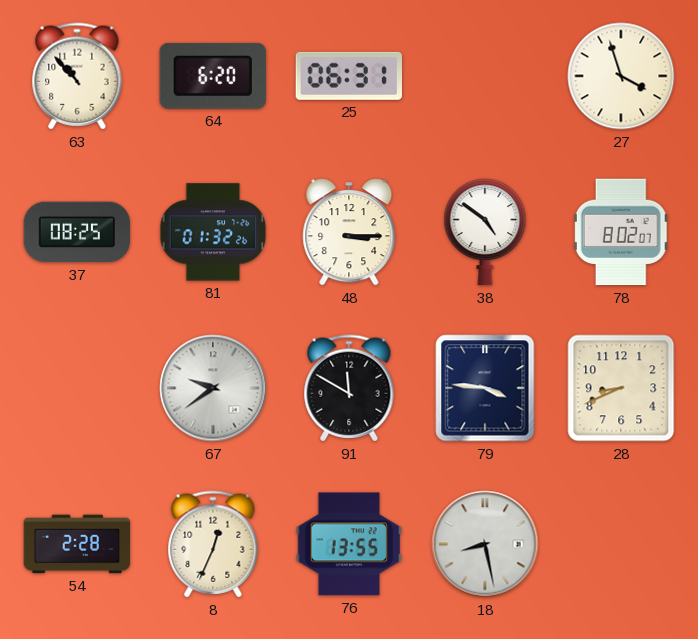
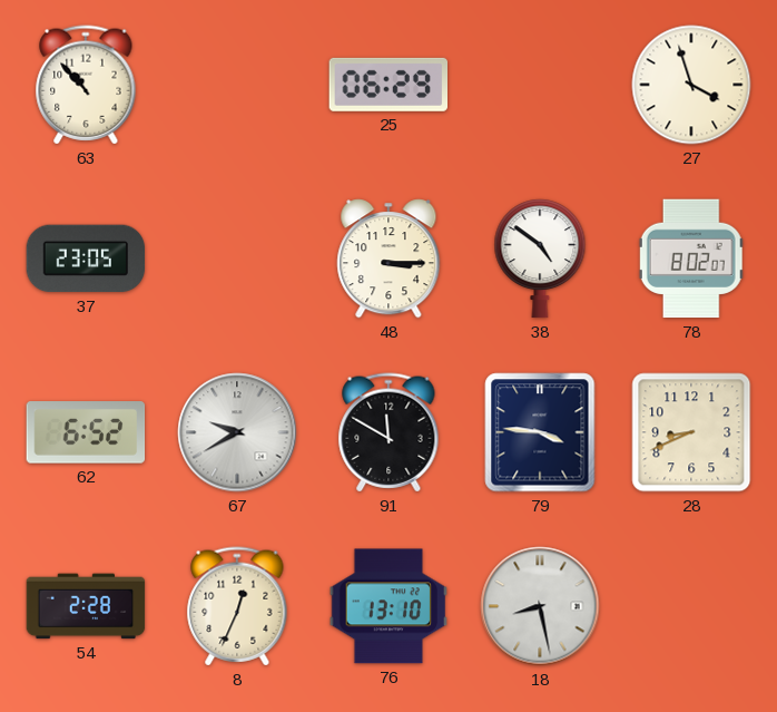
64: 6:20 -> none (213, 76)
25: 06:31 -> 06:29 (387, 85)
37: 08:25 -> 23:05 (86, 259)
81: 01:32 -> none (213, 232)
62: none -> 6:52 (86, 432)
67: 9:39 -> 9:40 (237, 432)
76: 13:55 -> 13:10 (389, 606)
